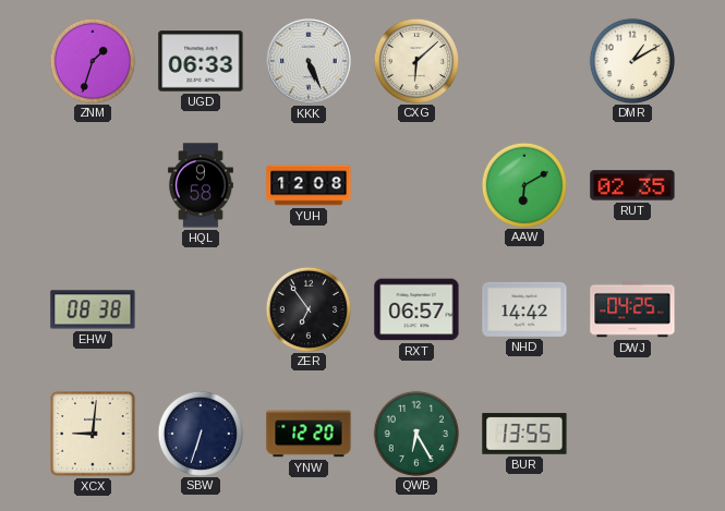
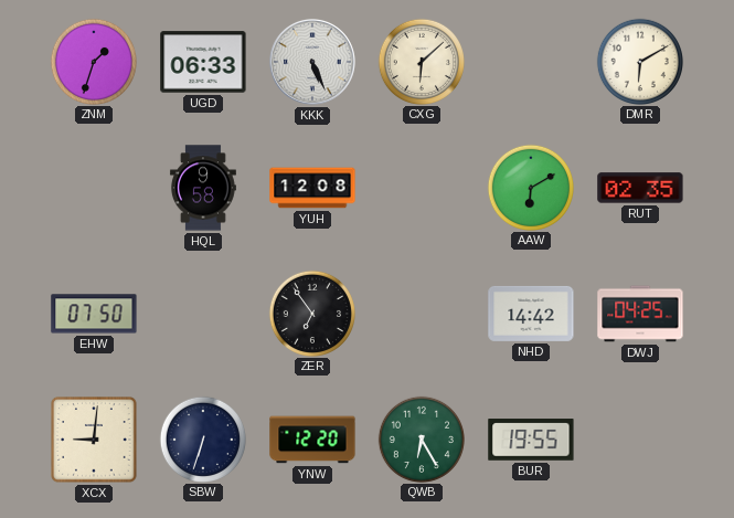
DMR: 1:10 -> 6:10 (639, 61)
EHW: 08:38 -> 07:50 (94, 314)
RXT: 06:57 -> none (416, 309)
BUR: 13:55 -> 19:55 (531, 440)
